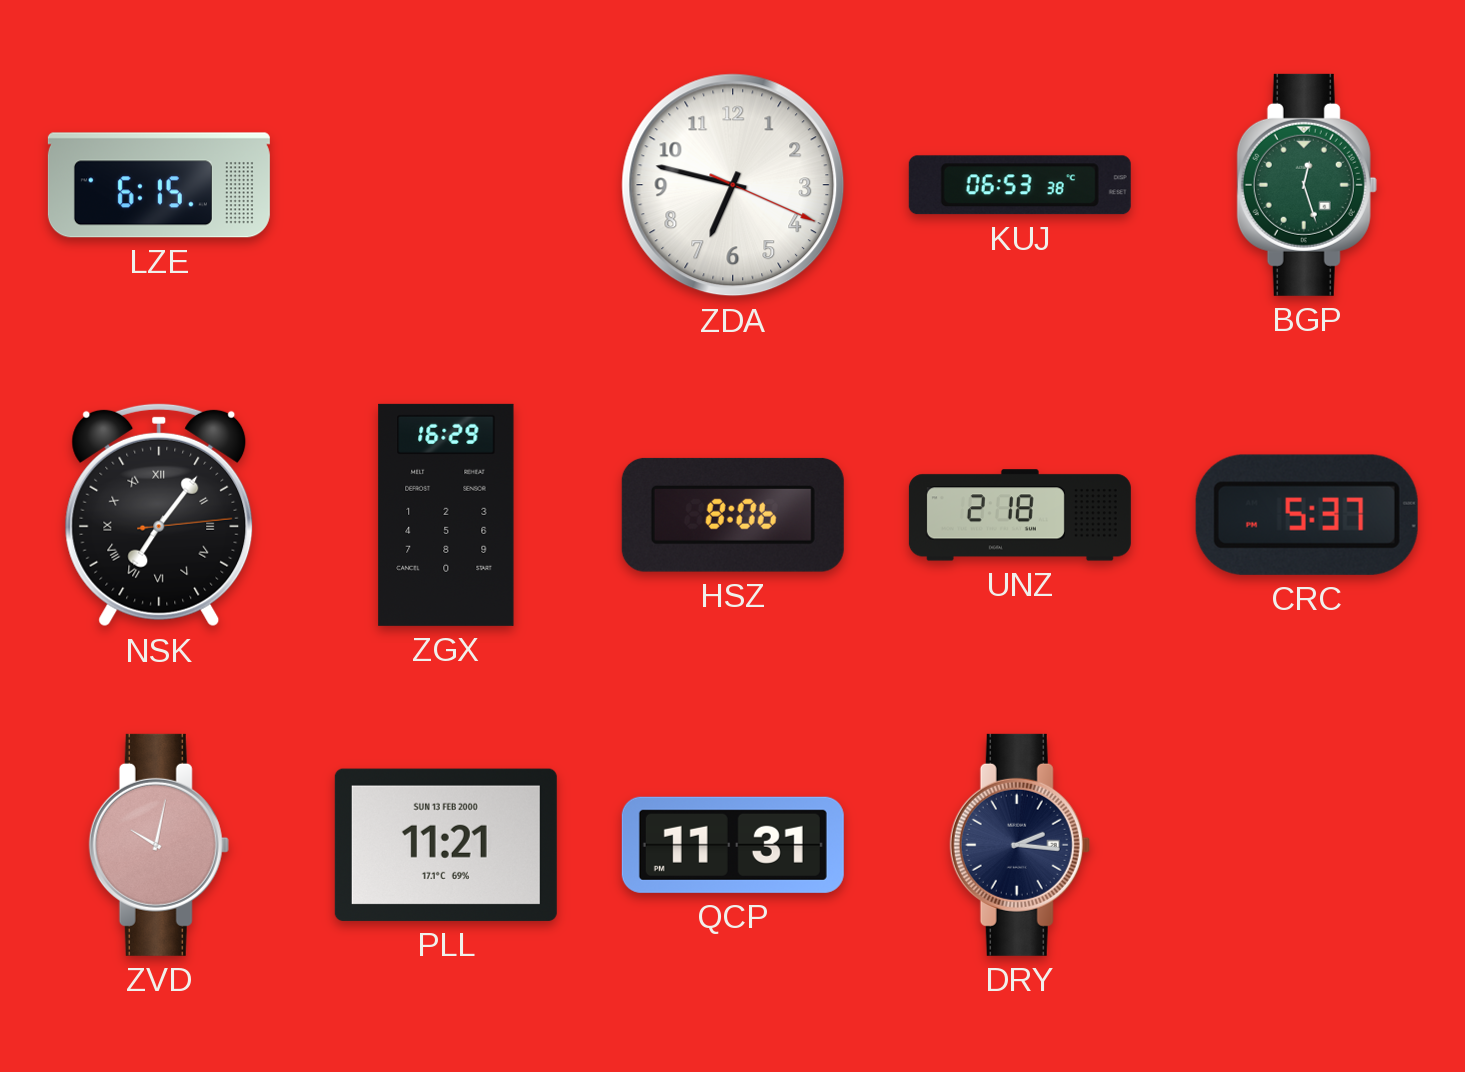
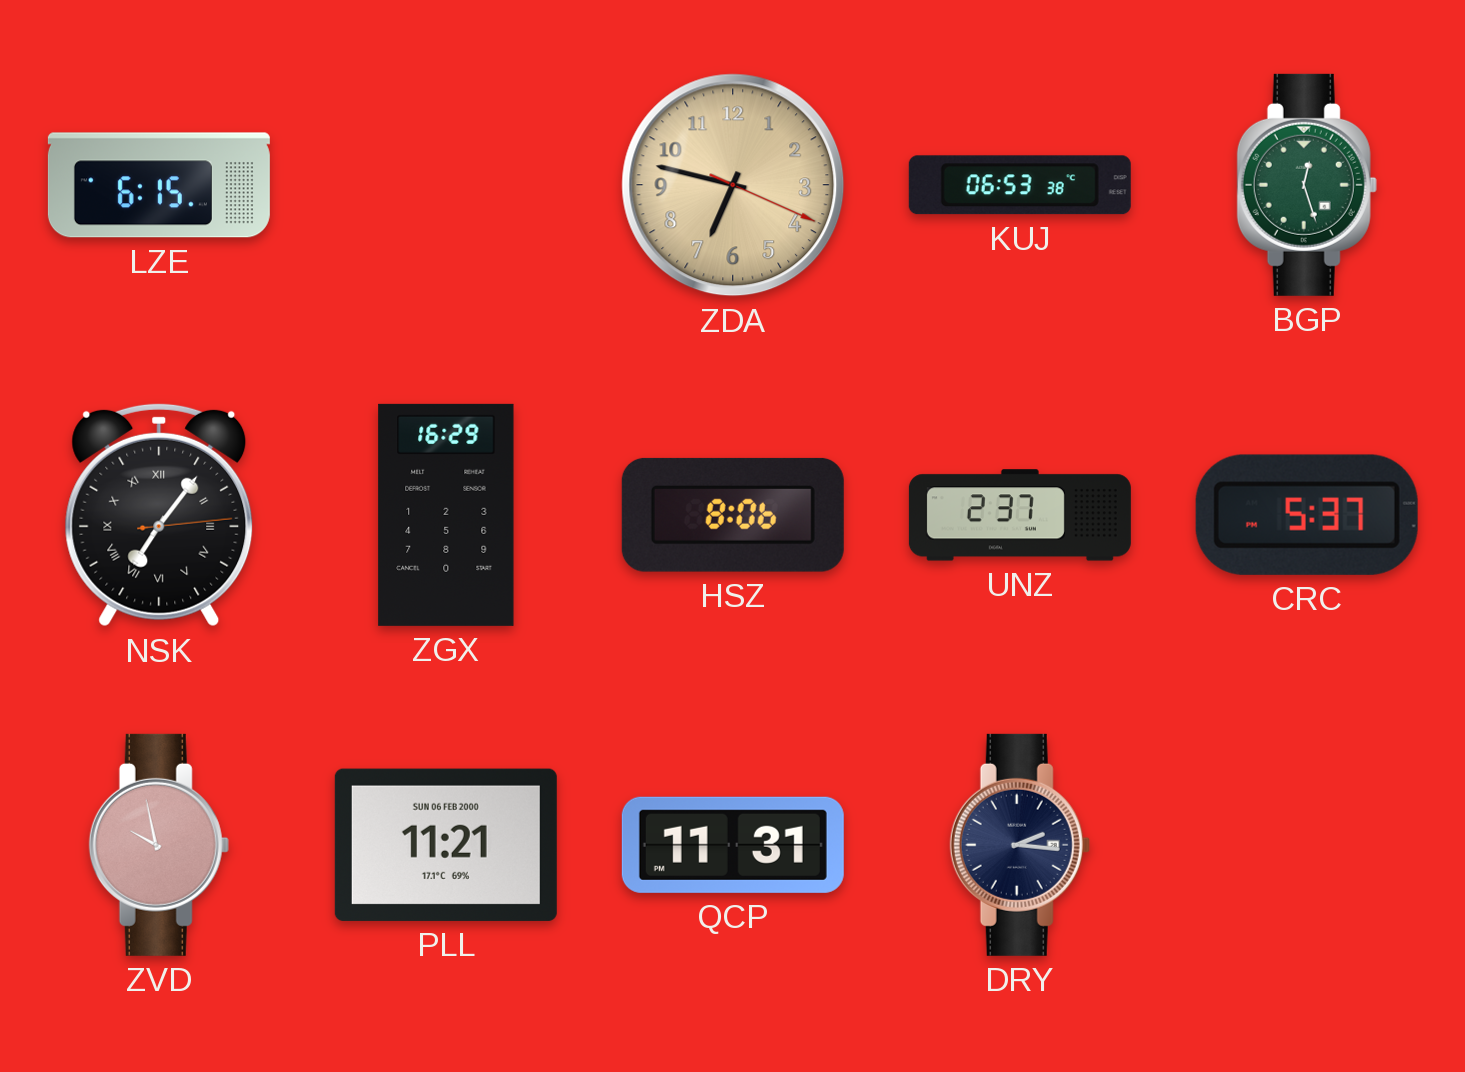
ZDA dial: white -> champagne (733, 185)
UNZ: 2:18 -> 2:37 (1020, 515)
ZVD: 10:02 -> 9:58 (159, 845)
PLL date: SUN 13 FEB 2000 -> SUN 06 FEB 2000 (446, 845)
